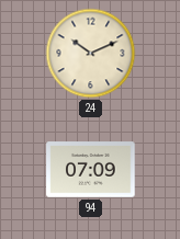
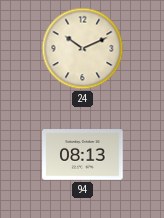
94: 07:09 -> 08:13 (83, 155)
